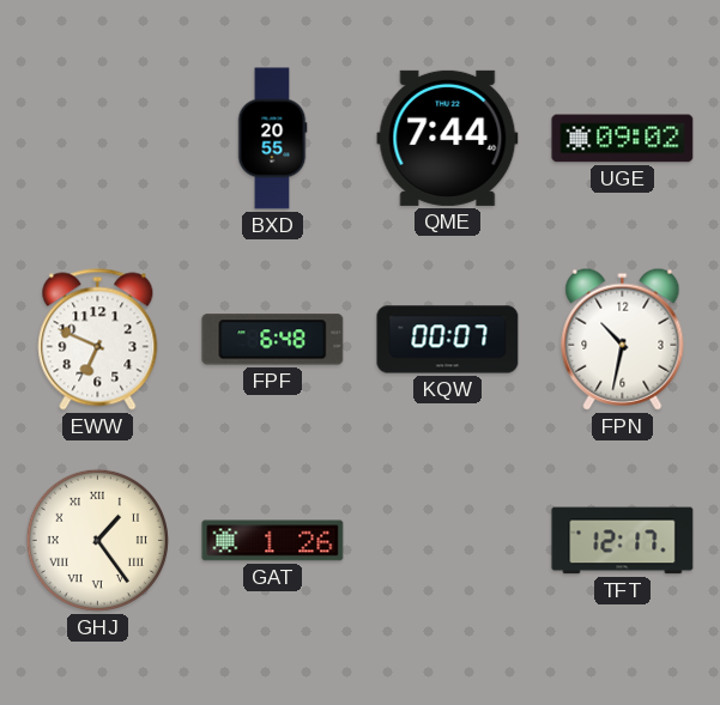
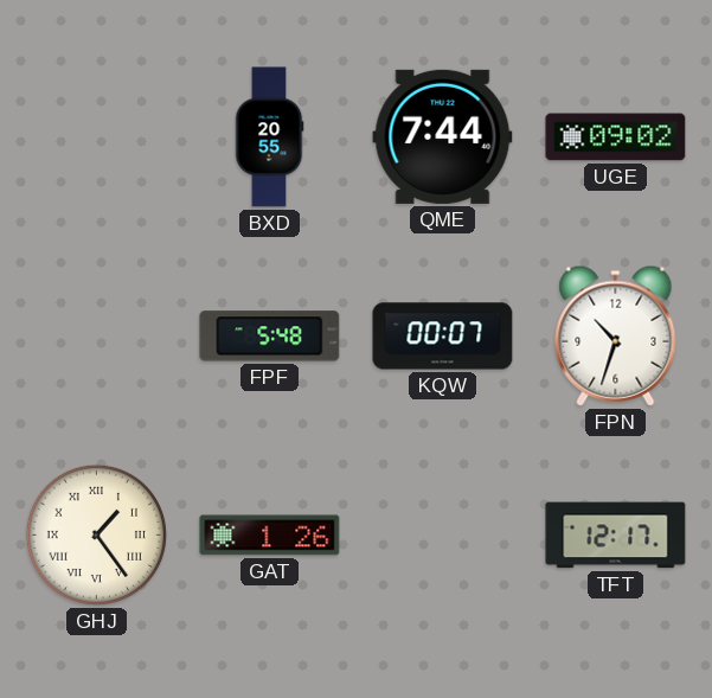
EWW: 6:49 -> none (98, 340)
FPF: 6:48 -> 5:48 (270, 337)
FPN: 10:32 -> 10:33 (616, 335)
